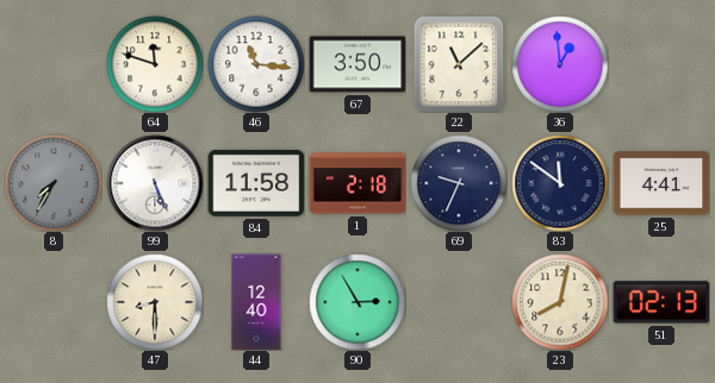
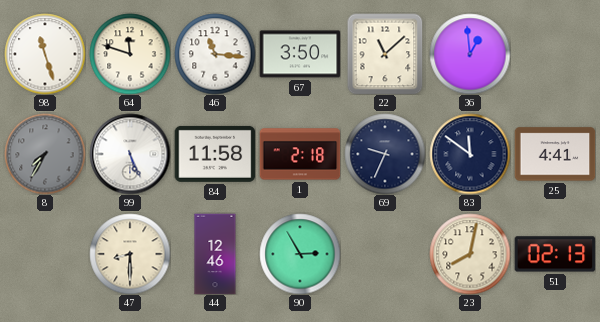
98: none -> 11:27 (45, 54)
44: 12:40 -> 12:46 (215, 254)
